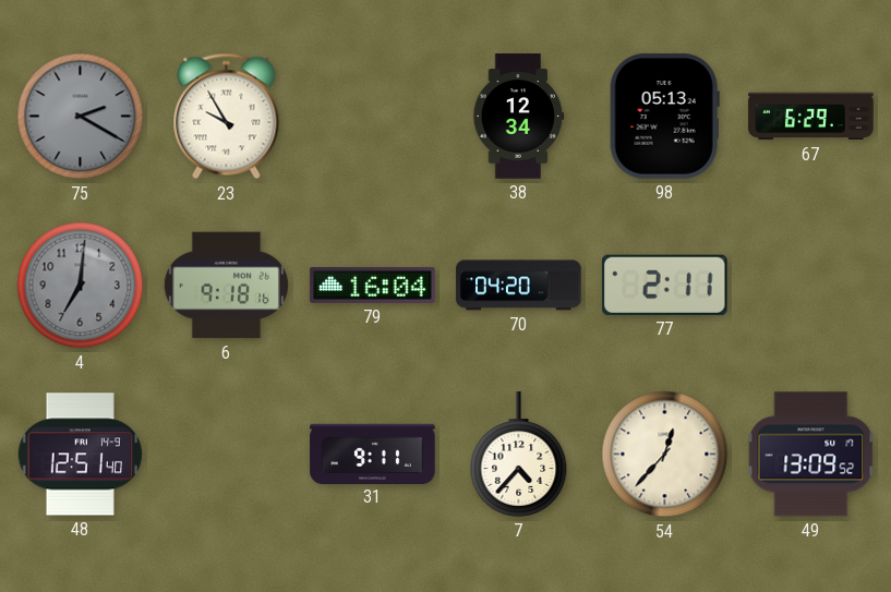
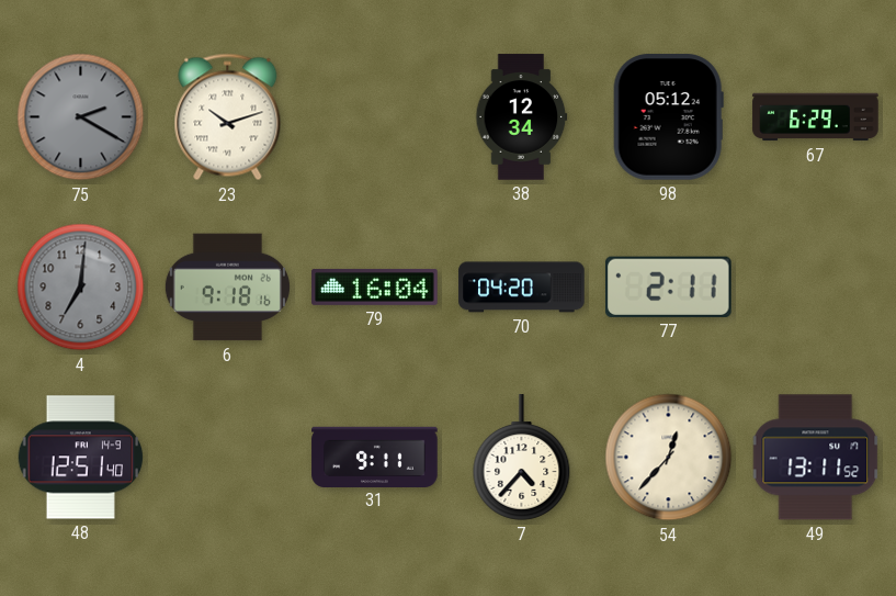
23: 9:55 -> 10:12 (228, 117)
98: 05:13 -> 05:12 (668, 117)
49: 13:09 -> 13:11 (816, 458)
